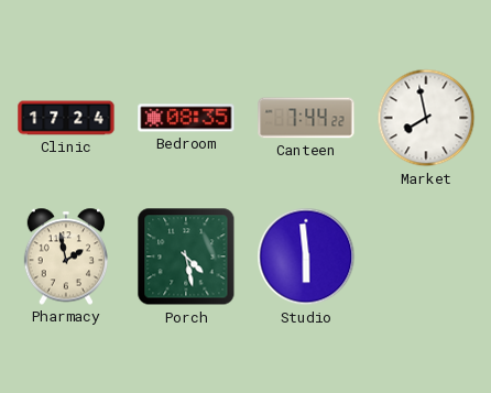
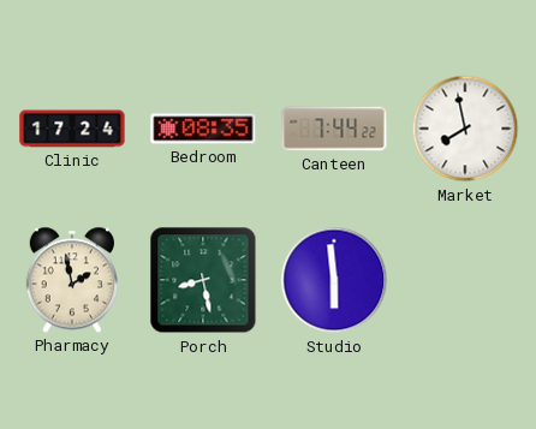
Porch: 4:28 -> 8:28 (203, 280)
